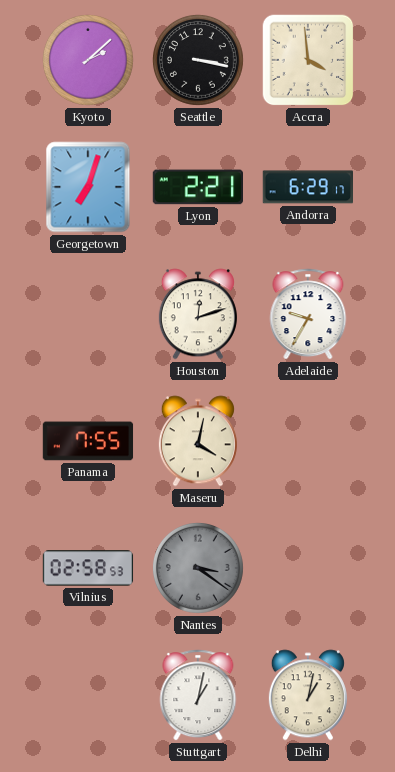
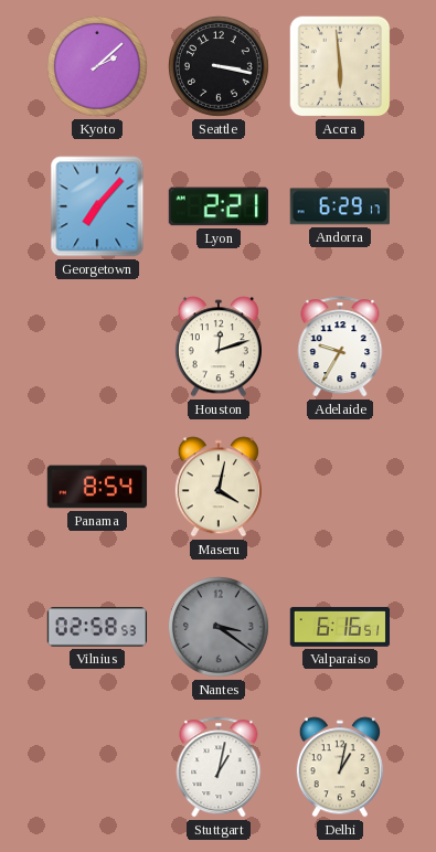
Accra: 3:59 -> 5:59 (340, 66)
Georgetown: 7:03 -> 7:07 (97, 206)
Panama: 7:55 -> 8:54 (97, 487)
Valparaiso: none -> 6:16 (340, 627)
